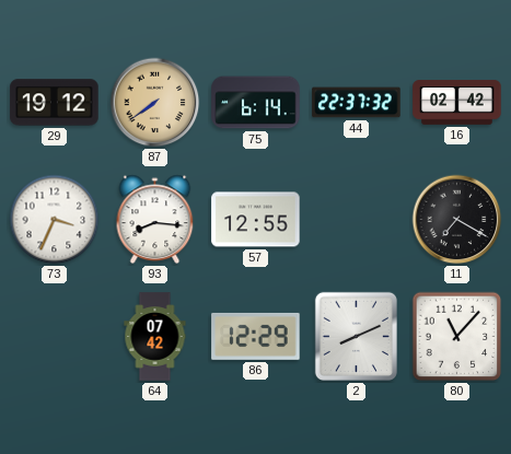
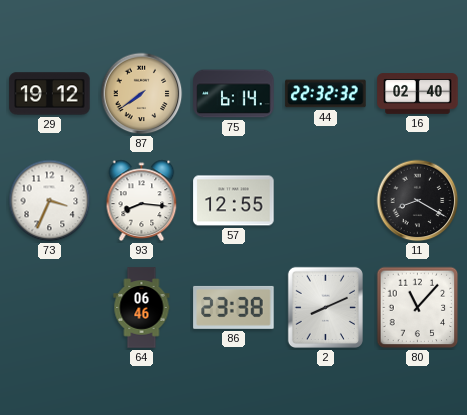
44: 22:37 -> 22:32 (326, 94)
16: 02:42 -> 02:40 (418, 94)
11: 7:20 -> 8:20 (418, 201)
64: 07:42 -> 06:46 (142, 308)
86: 12:29 -> 23:38 (234, 307)
